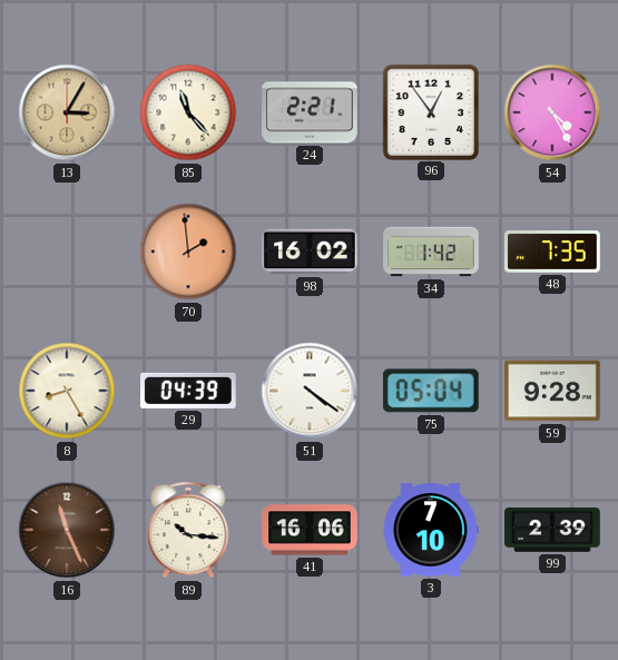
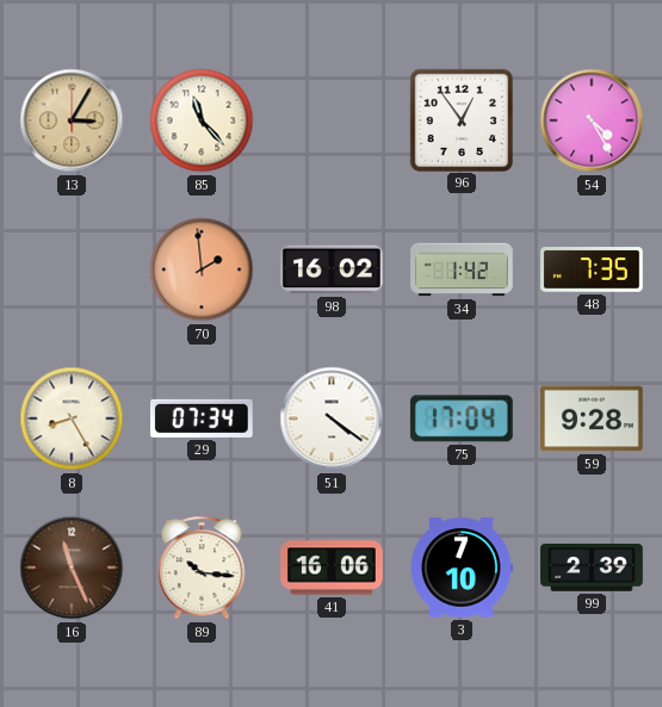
24: 2:21 -> none (310, 112)
29: 04:39 -> 07:34 (203, 418)
75: 05:04 -> 17:04 (462, 418)
